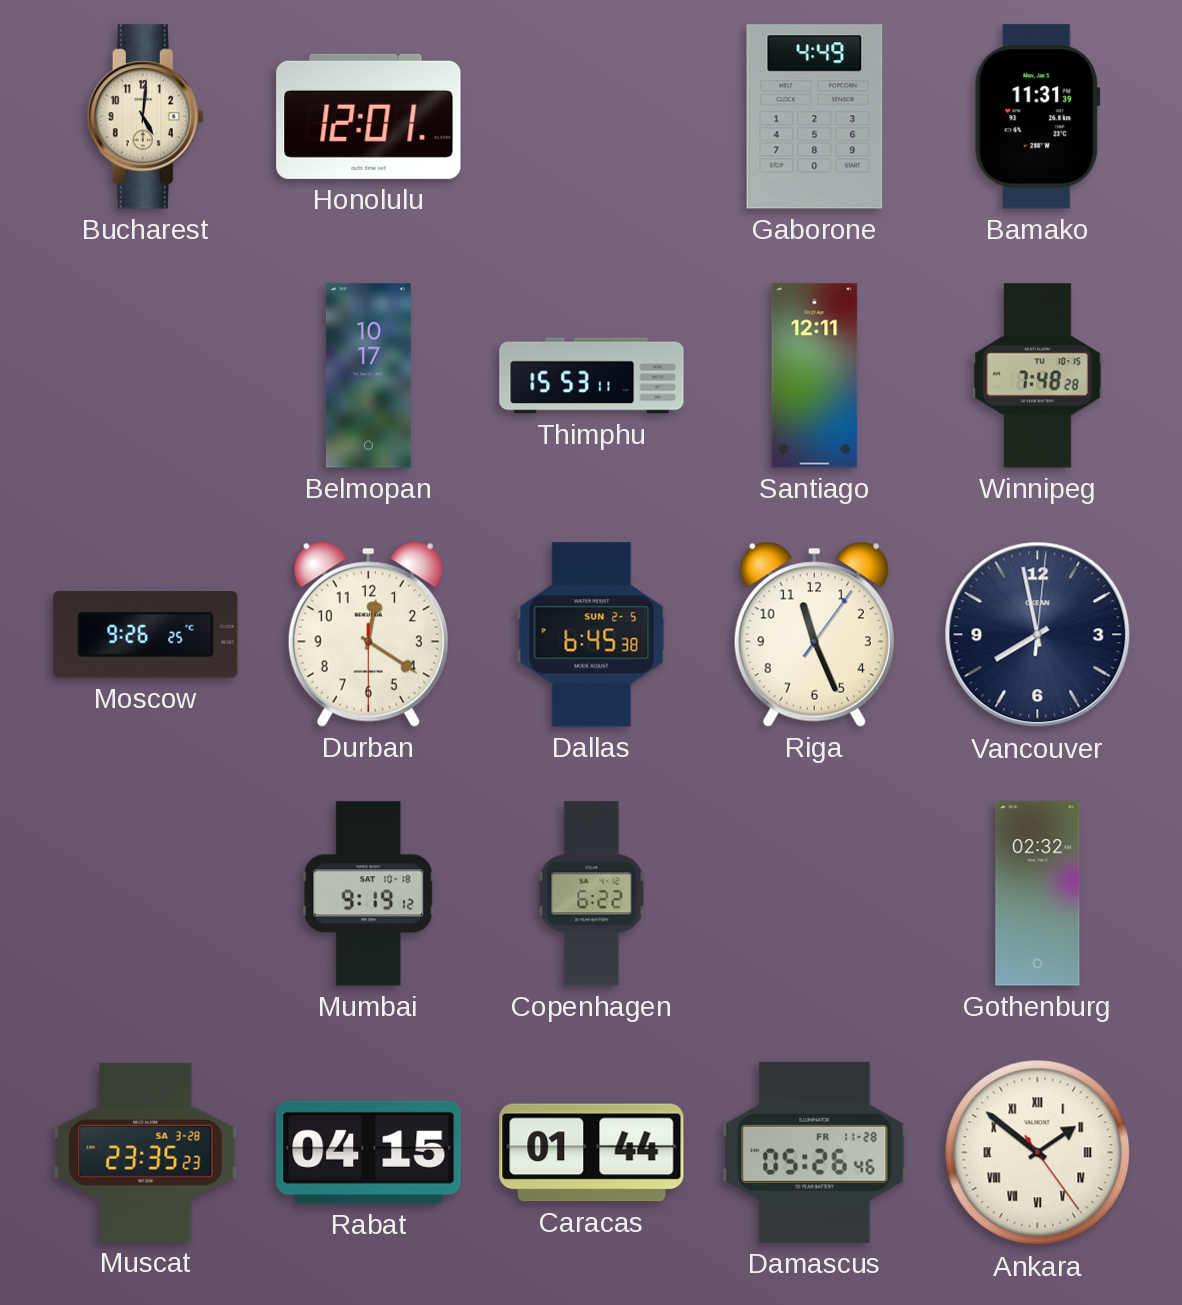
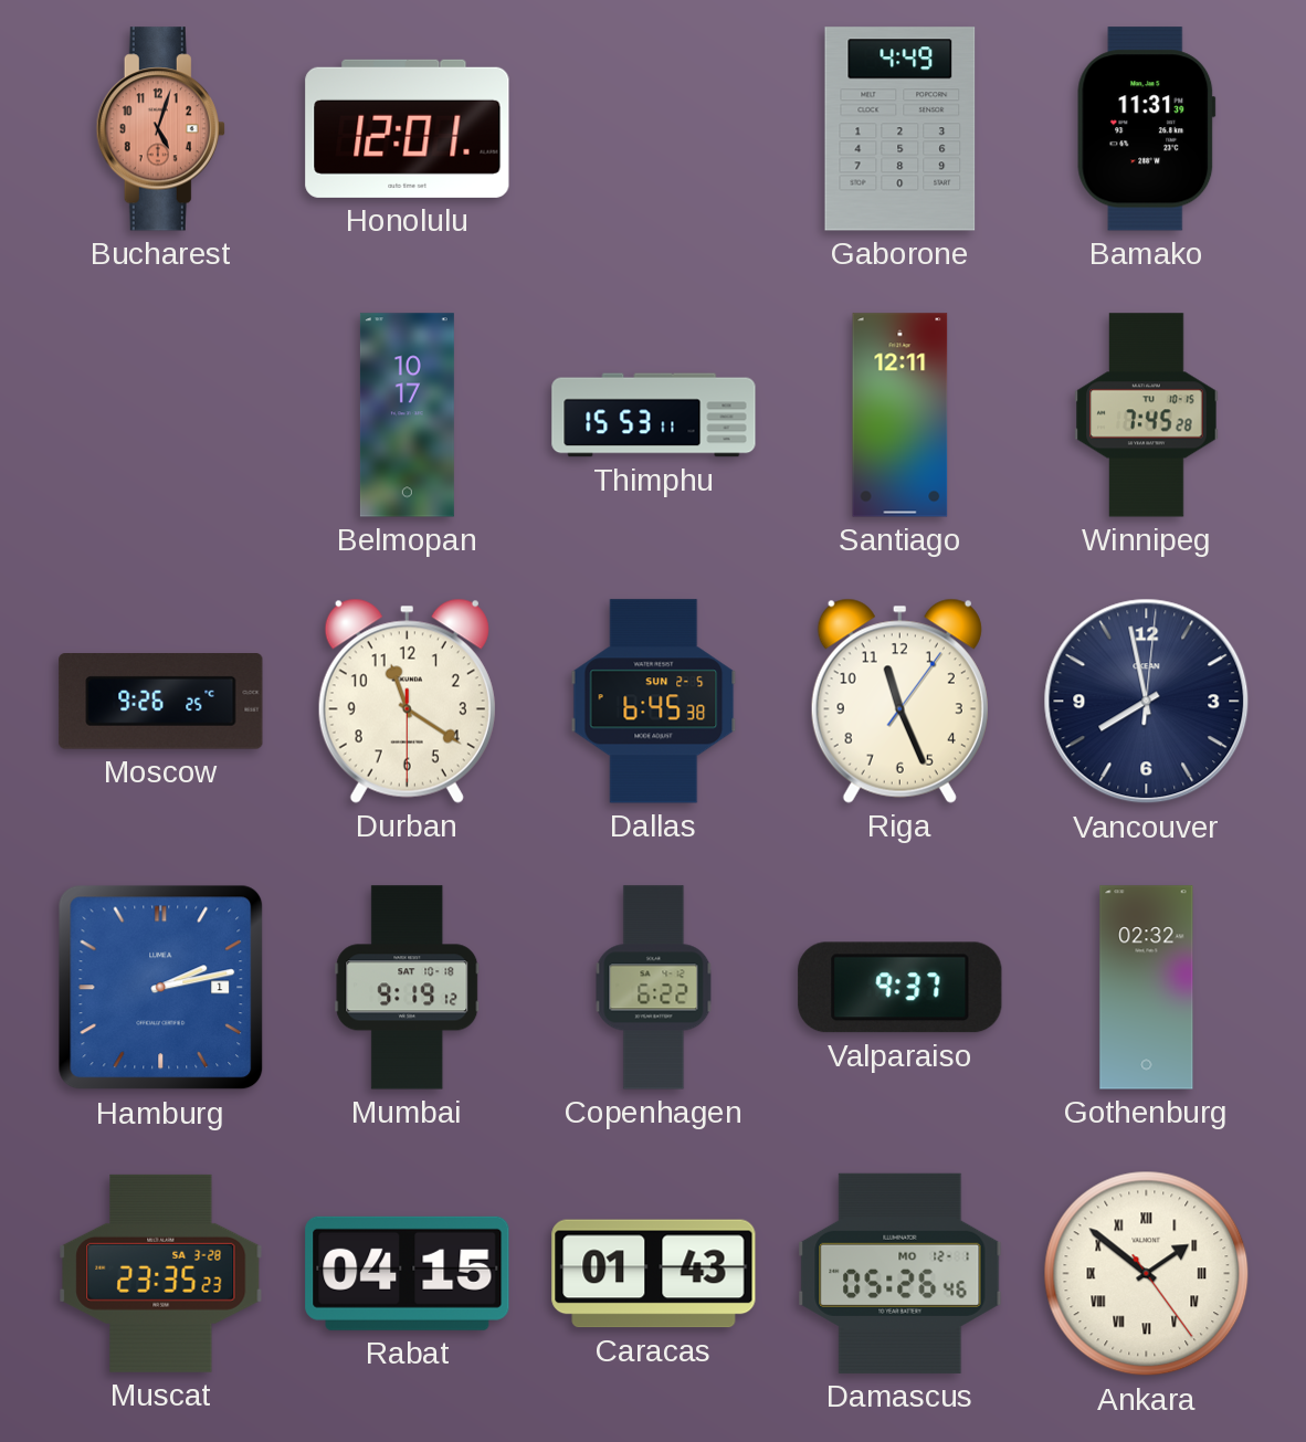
Bucharest: 5:01 -> 5:03 (160, 129)
Bucharest dial: cream -> salmon (160, 129)
Winnipeg: 7:48 -> 7:45 (1147, 415)
Durban: 12:20 -> 11:20 (407, 701)
Hamburg: none -> 2:13 (161, 988)
Valparaiso: none -> 9:37 (900, 988)
Caracas: 01:44 -> 01:43 (654, 1274)
Damascus date: FR 11-28 -> MO 12-1 (900, 1273)
